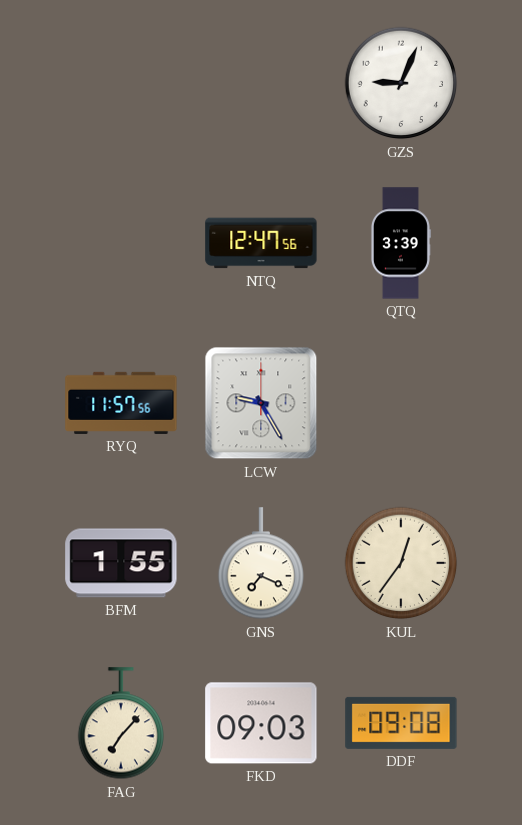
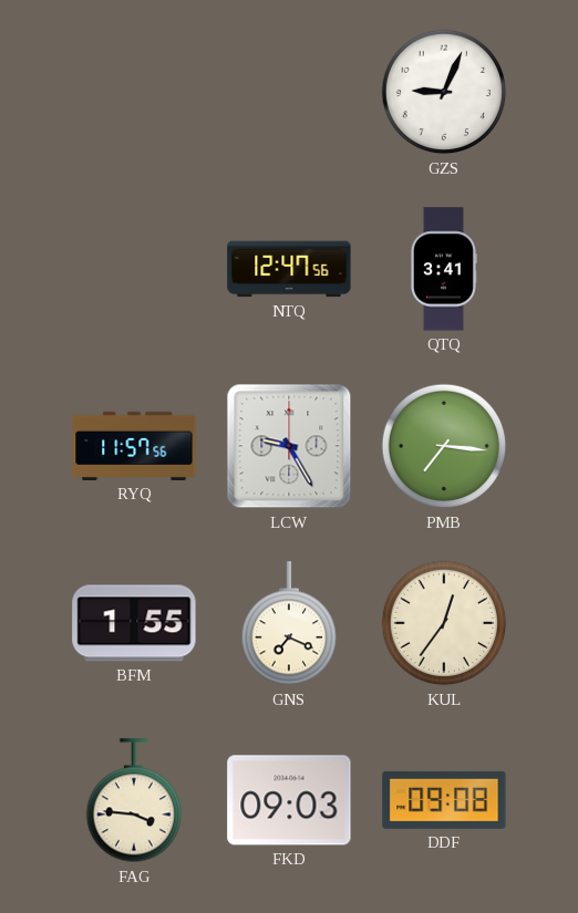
QTQ: 3:39 -> 3:41 (443, 269)
PMB: none -> 7:16 (444, 446)
FAG: 7:07 -> 3:46 (133, 801)
